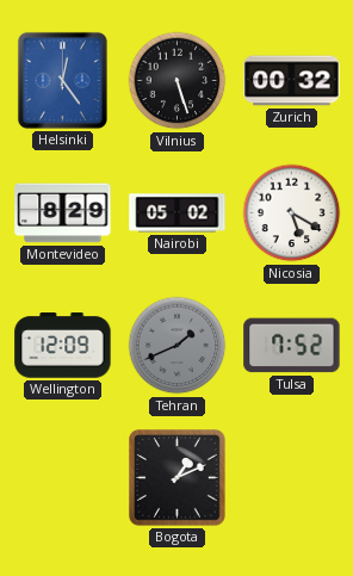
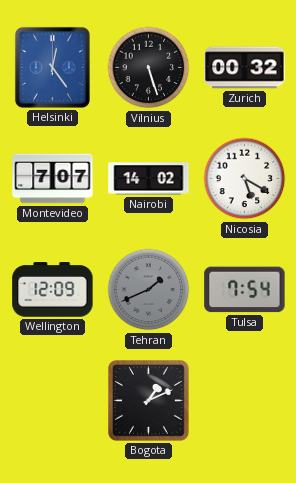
Montevideo: 8:29 -> 7:07 (53, 179)
Nairobi: 05:02 -> 14:02 (149, 179)
Tulsa: 7:52 -> 7:54 (245, 290)
